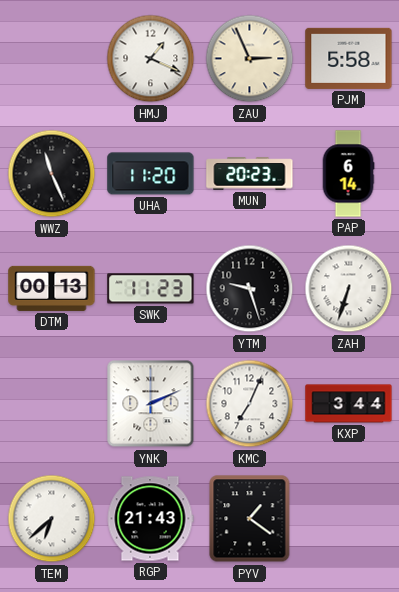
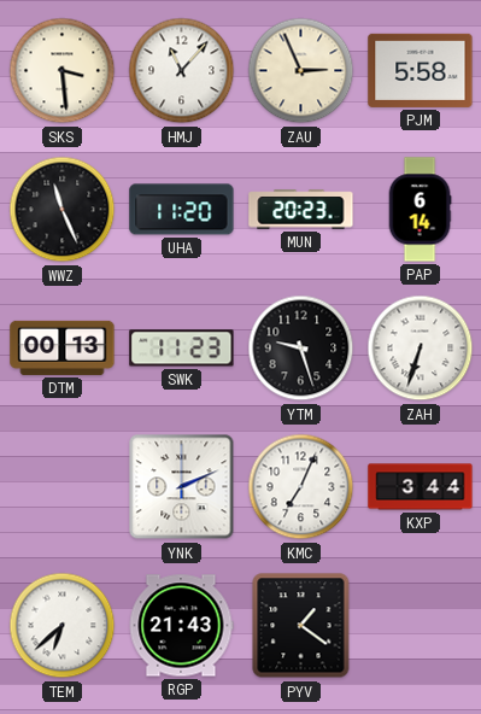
SKS: none -> 3:29 (63, 71)
HMJ: 1:19 -> 11:07 (182, 71)
